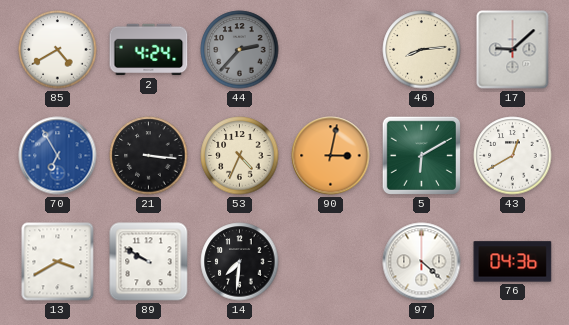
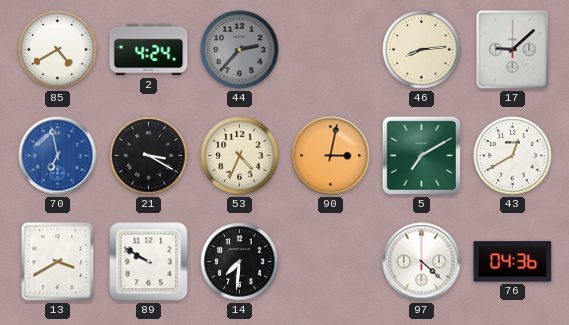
70: 6:55 -> 6:58 (58, 156)
21: 3:16 -> 3:20 (149, 156)
5: 6:10 -> 7:10 (421, 155)
